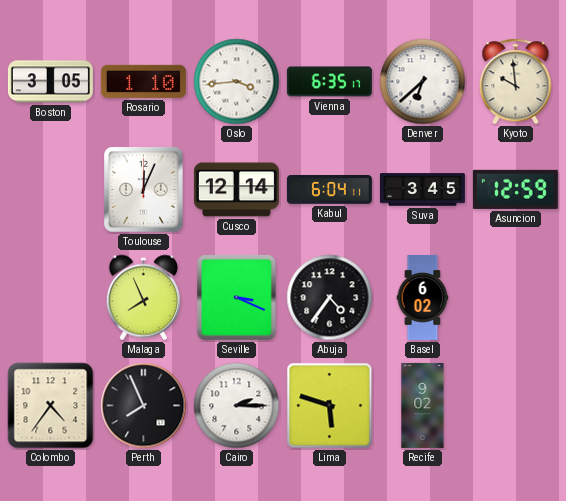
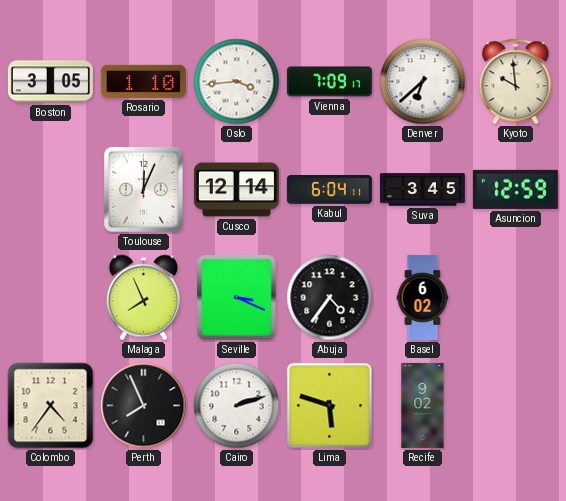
Vienna: 6:35 -> 7:09 (329, 82)
Cairo: 2:15 -> 2:12 (237, 406)
